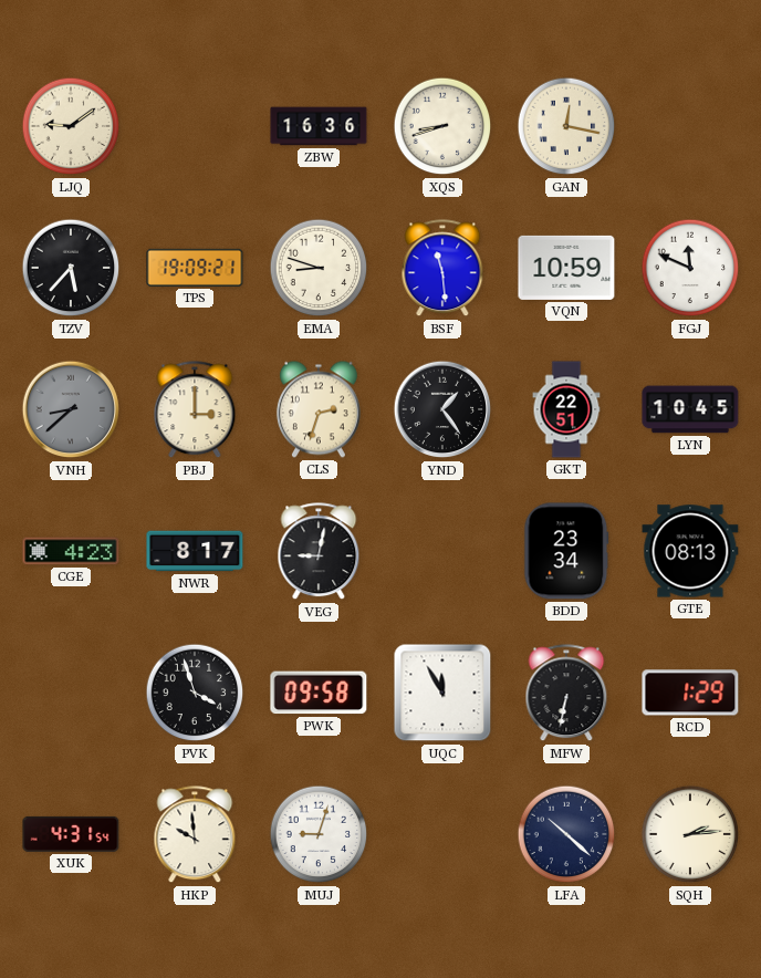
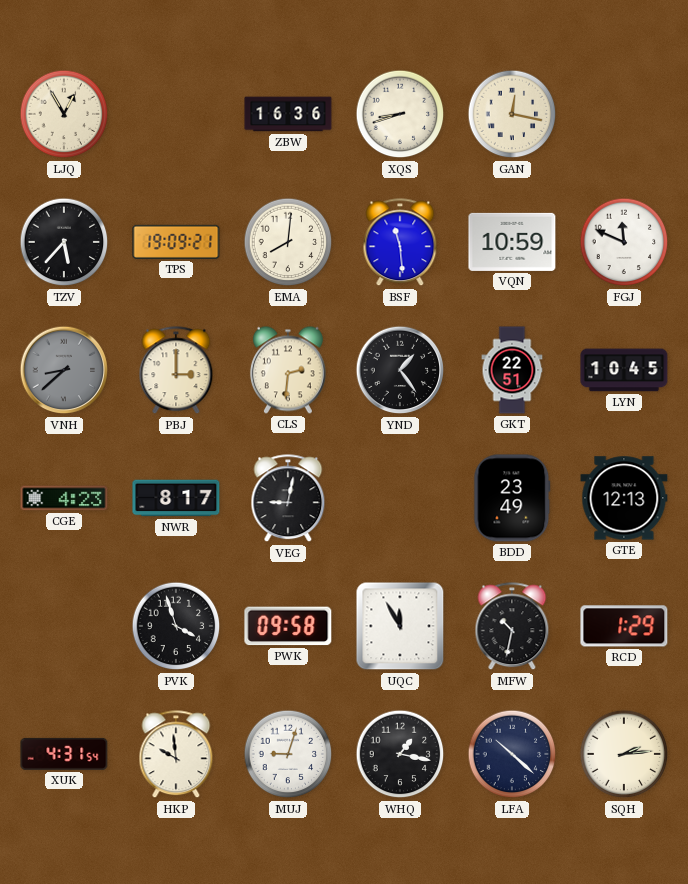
LJQ: 9:09 -> 12:55 (64, 114)
EMA: 8:48 -> 8:01 (288, 242)
CLS: 2:33 -> 2:31 (288, 370)
BDD: 23:34 -> 23:49 (512, 498)
GTE: 08:13 -> 12:13 (624, 498)
MFW: 6:32 -> 10:32 (512, 627)
WHQ: none -> 1:17 (400, 754)
